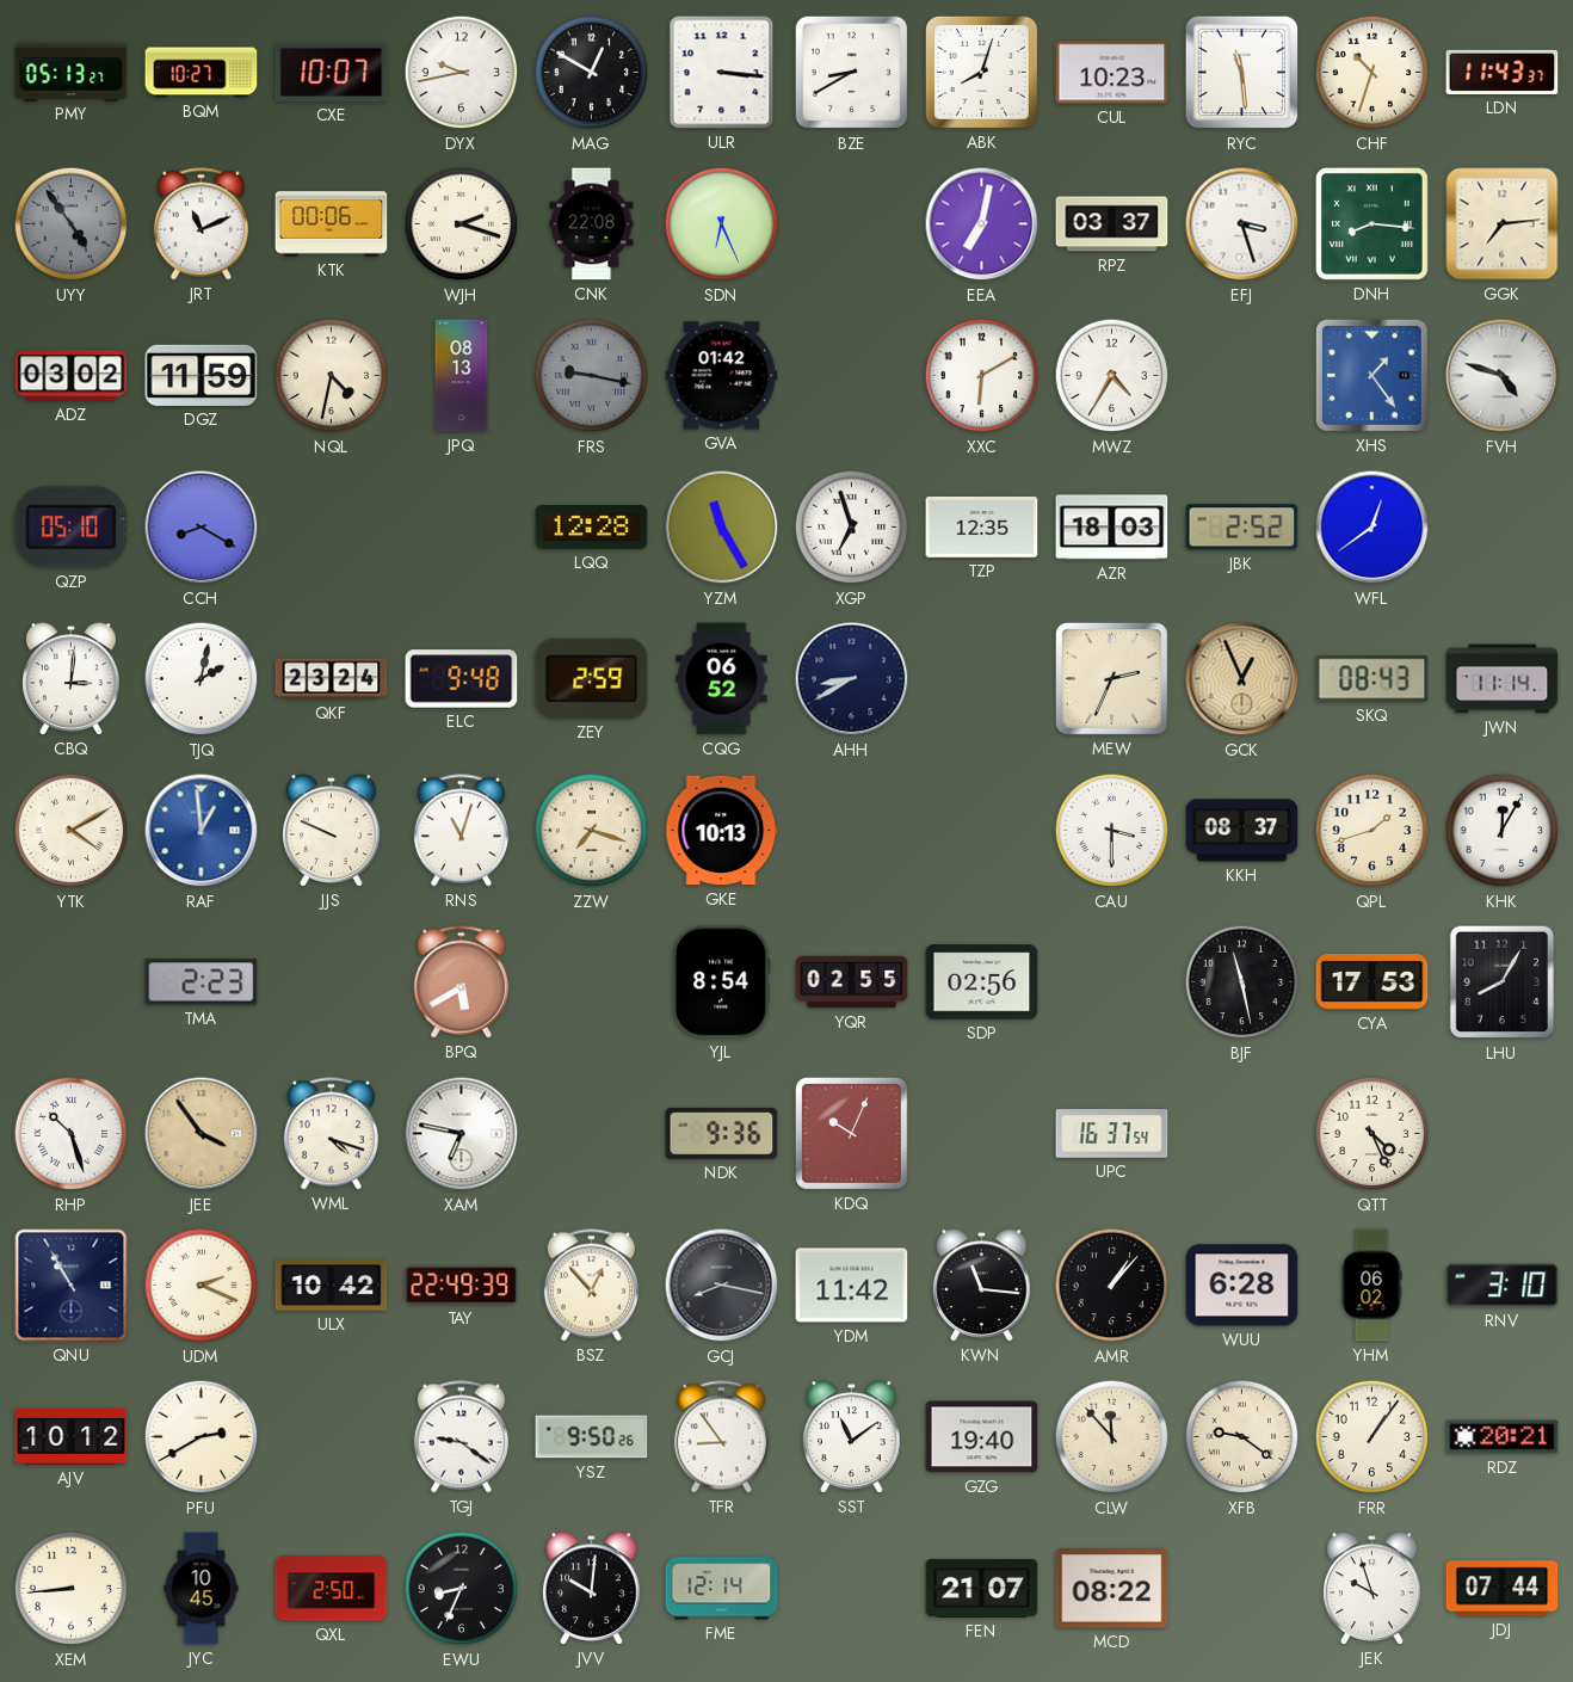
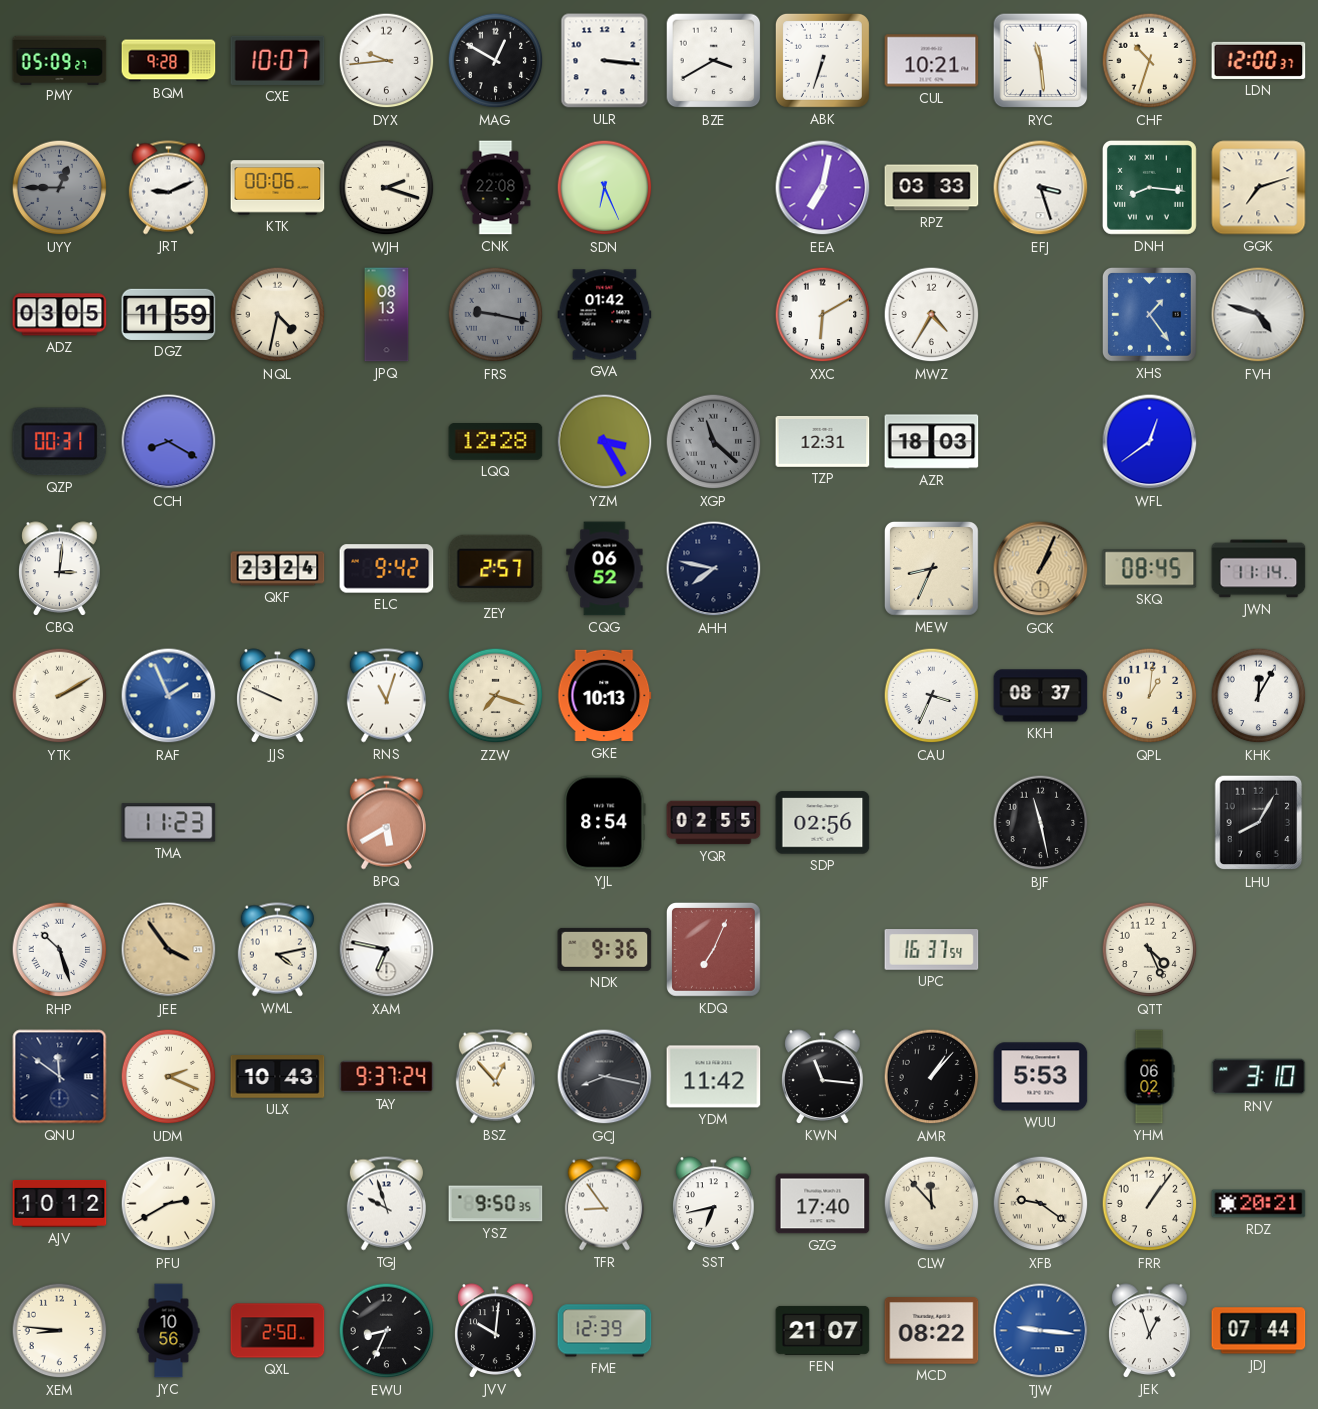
PMY: 05:13 -> 05:09 (60, 60)
BQM: 10:27 -> 9:28 (169, 61)
DYX: 9:43 -> 9:44 (387, 61)
BZE: 8:40 -> 3:40 (714, 61)
ABK: 8:03 -> 6:33 (822, 60)
CUL: 10:23 -> 10:21 (932, 61)
LDN: 11:43 -> 12:00 (1259, 60)
UYY: 4:54 -> 12:45 (60, 188)
JRT: 11:11 -> 9:11 (168, 188)
RPZ: 03:37 -> 03:33 (932, 188)
GGK: 7:14 -> 7:12 (1259, 188)
ADZ: 03:02 -> 03:05 (60, 315)
QZP: 05:10 -> 00:31 (60, 442)
YZM: 11:25 -> 3:25 (605, 442)
XGP: 6:57 -> 11:22 (714, 442)
XGP dial: white -> grey (714, 442)
TZP: 12:35 -> 12:31 (823, 441)
JBK: 2:52 -> none (1242, 528)
TJQ: 2:02 -> none (202, 679)
ELC: 9:48 -> 9:42 (387, 569)
ZEY: 2:59 -> 2:57 (496, 568)
AHH: 8:40 -> 7:47 (714, 569)
MEW: 2:34 -> 8:34 (931, 568)
GCK: 12:56 -> 1:04 (1041, 569)
SKQ: 08:43 -> 08:45 (1150, 569)
YTK: 4:10 -> 2:10 (60, 696)
RAF: 12:59 -> 1:56 (169, 696)
CAU: 3:30 -> 3:34 (932, 696)
QPL: 1:42 -> 1:01 (1150, 696)
TMA: 2:23 -> 11:23 (169, 823)
CYA: 17:53 -> none (1372, 982)
WML: 4:18 -> 4:13 (277, 950)
KDQ: 10:04 -> 7:04 (713, 949)
QNU: 10:55 -> 11:51 (60, 1077)
ULX: 10:42 -> 10:43 (278, 1077)
TAY: 22:49 -> 9:37 (387, 1077)
WUU: 6:28 -> 5:53 (1041, 1077)
TGJ: 9:21 -> 9:57 (386, 1204)
YSZ: 9:50:26 -> 9:50:35 (496, 1204)
SST: 11:09 -> 6:43 (714, 1204)
GZG: 19:40 -> 17:40 (823, 1204)
XEM: 8:44 -> 8:46 (60, 1331)
JYC: 10:45 -> 10:56 (169, 1331)
FME: 12:14 -> 12:39 (605, 1331)
TJW: none -> 9:16 (1041, 1331)
JEK: 9:57 -> 12:57 (1150, 1331)
